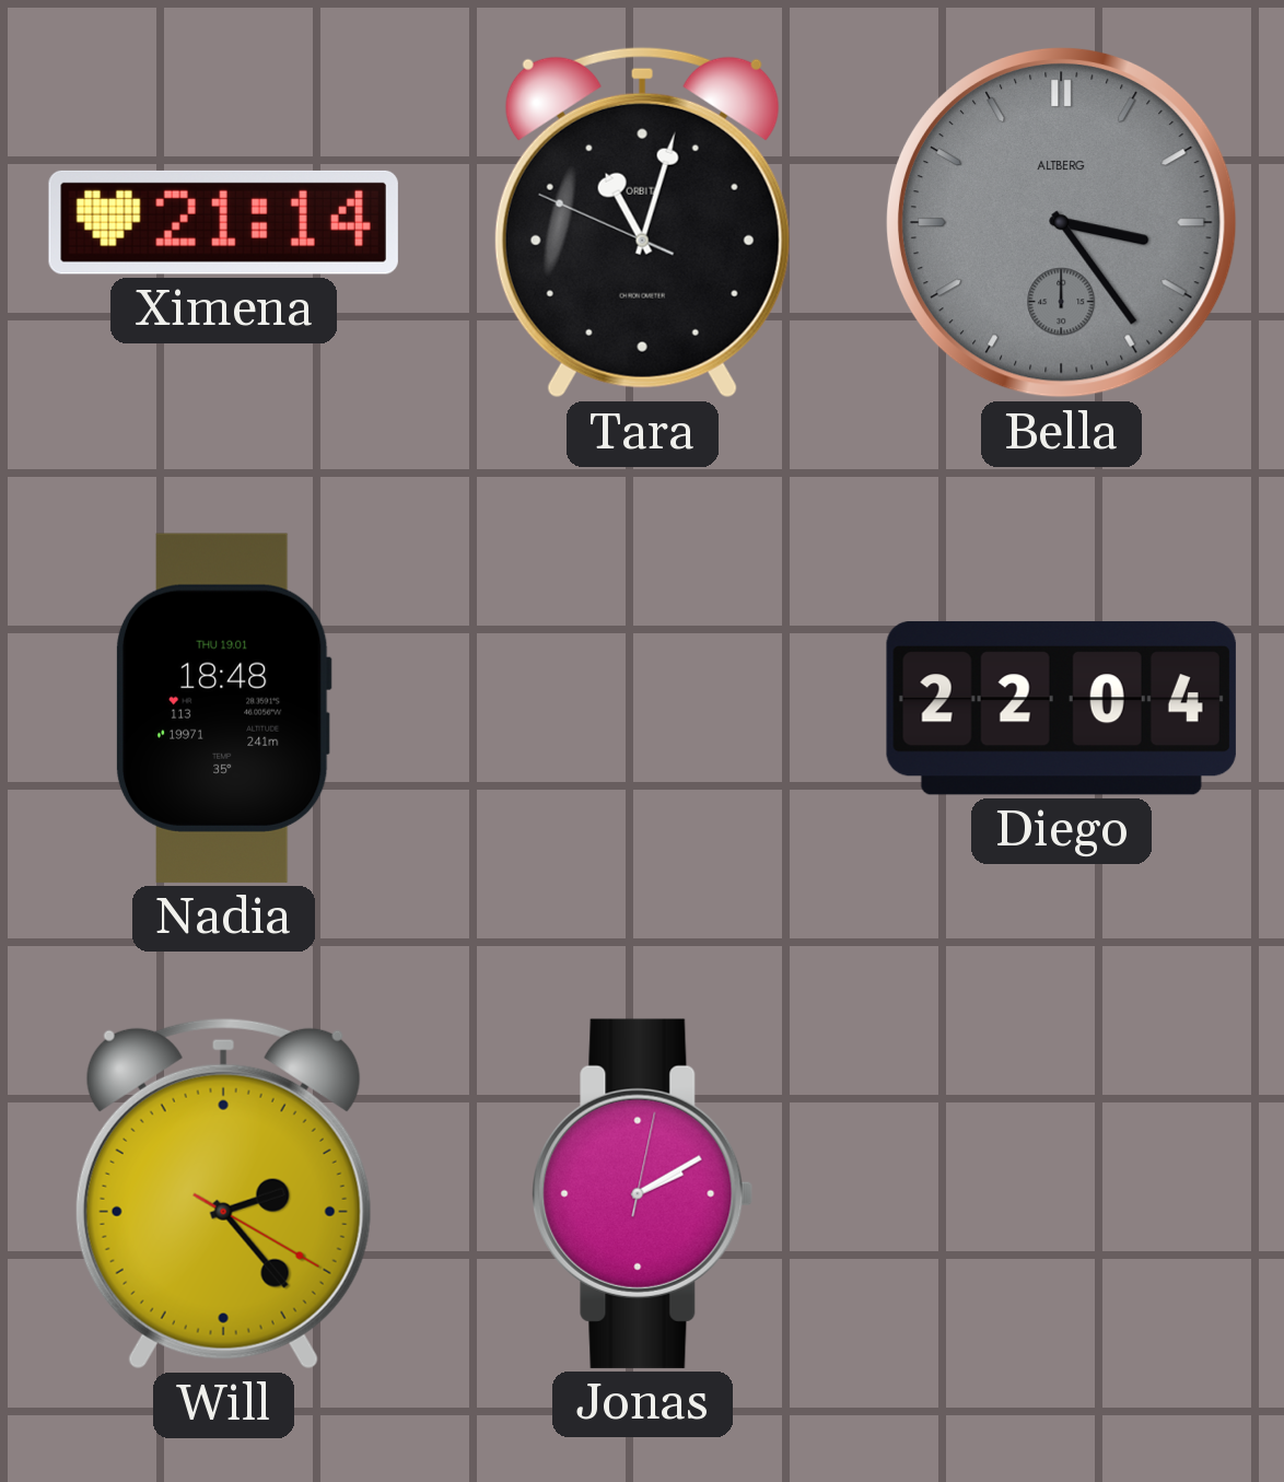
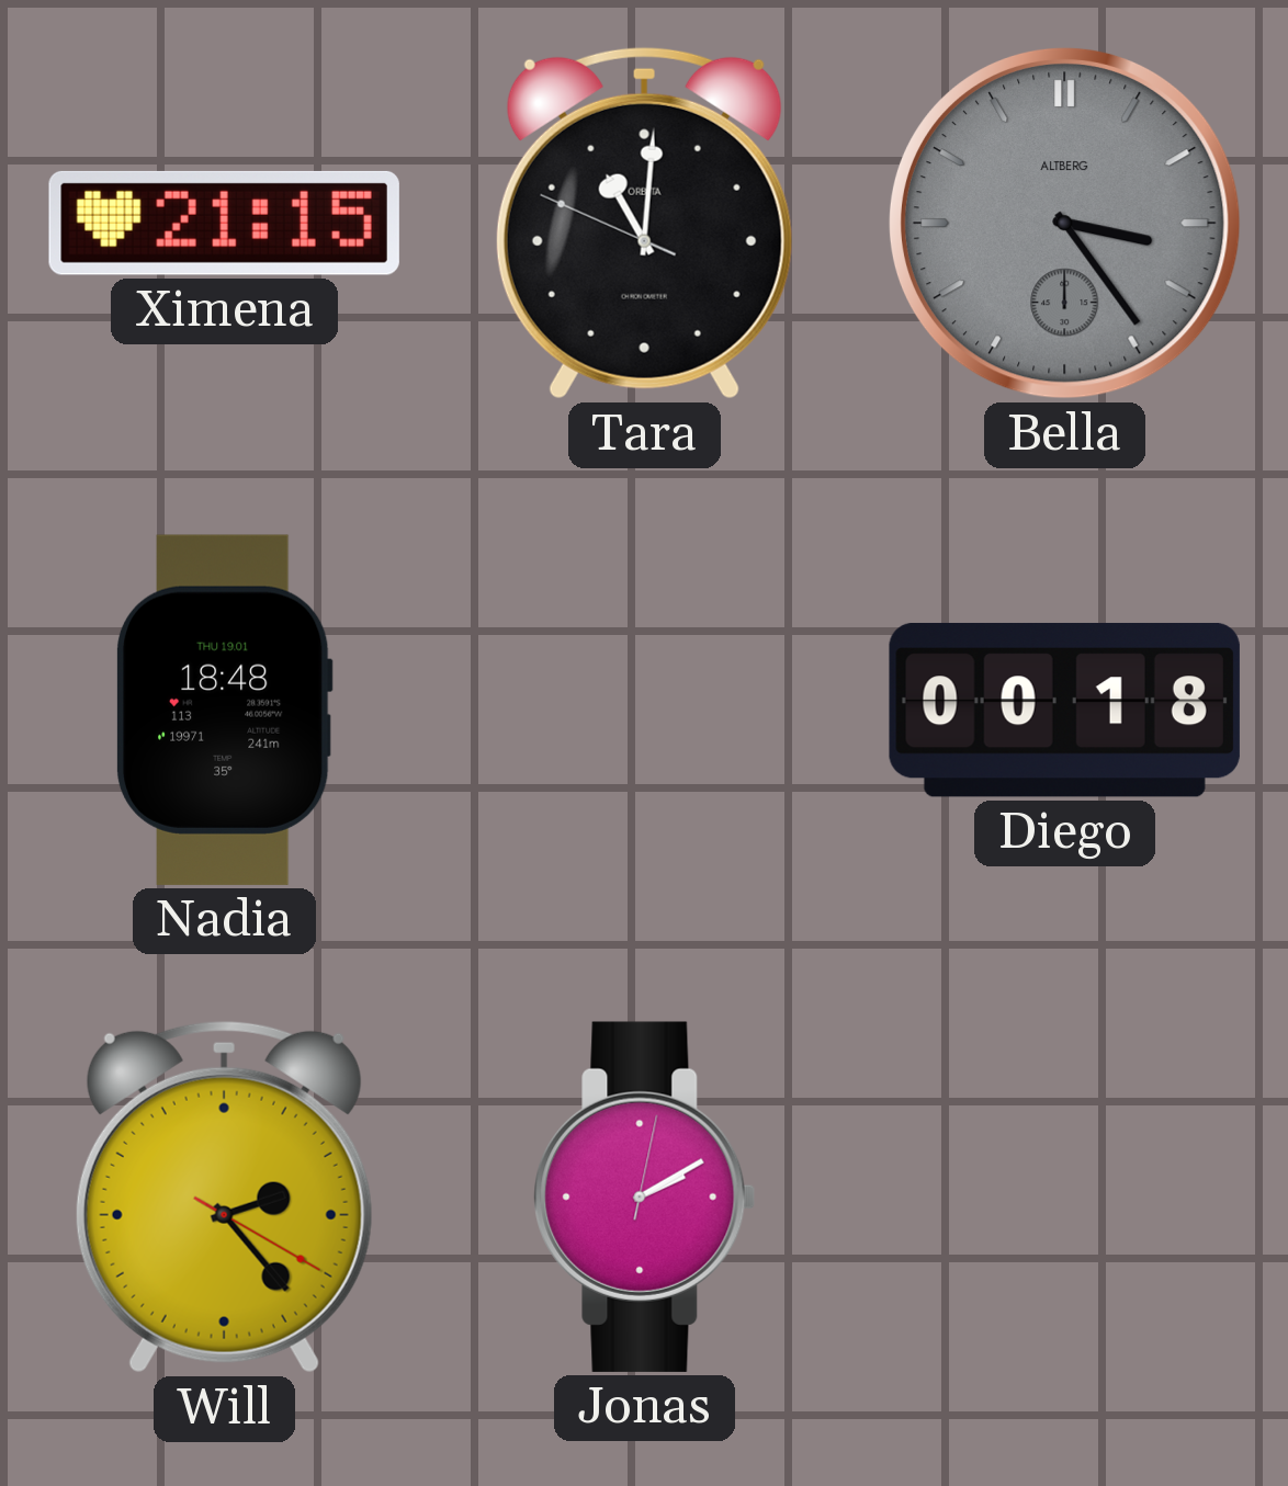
Ximena: 21:14 -> 21:15 (224, 223)
Tara: 11:02 -> 11:00 (644, 223)
Diego: 22:04 -> 00:18 (1064, 710)
